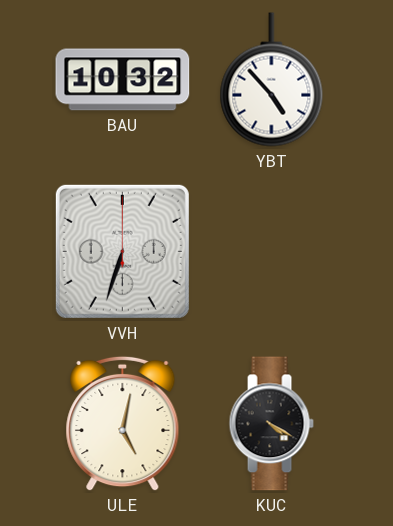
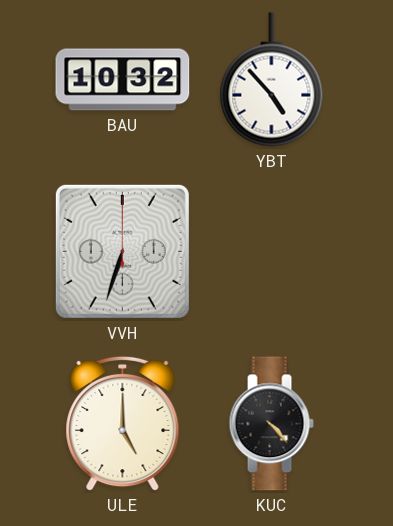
ULE: 5:02 -> 5:00 (123, 424)
KUC: 4:20 -> 4:23 (271, 424)
